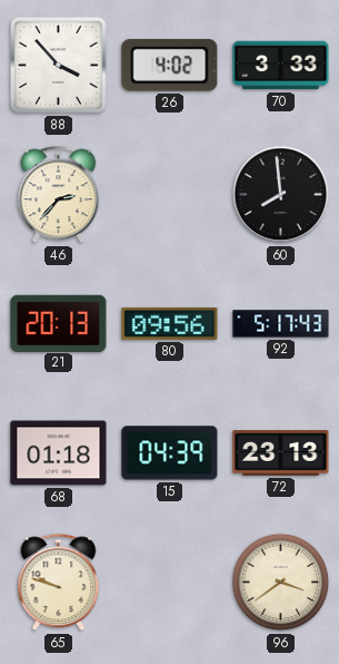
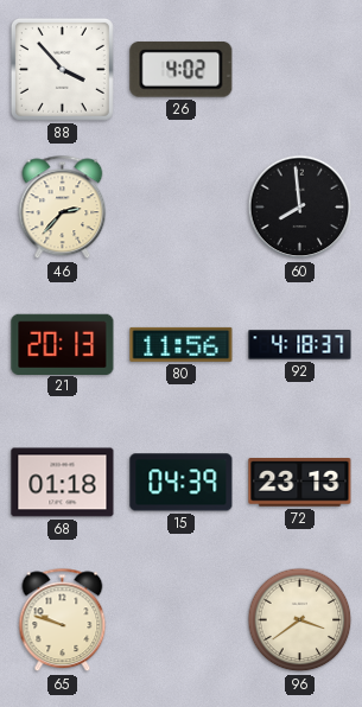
70: 3:33 -> none (281, 66)
80: 09:56 -> 11:56 (182, 344)
92: 5:17 -> 4:18 (300, 345)
